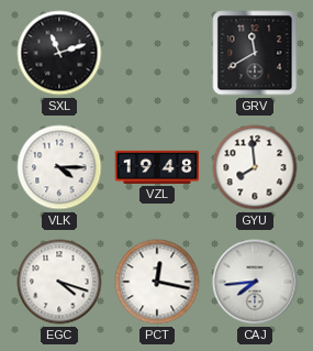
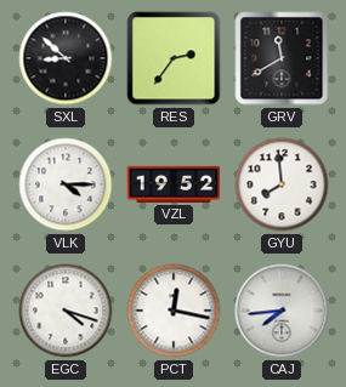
SXL: 11:12 -> 8:52 (66, 58)
RES: none -> 2:36 (174, 58)
VZL: 19:48 -> 19:52 (174, 184)
